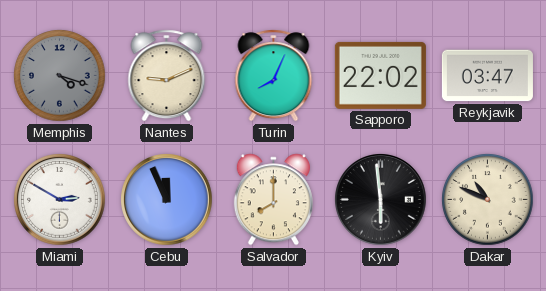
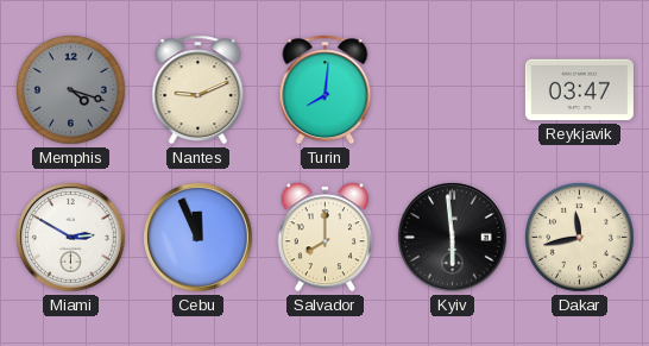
Turin: 8:04 -> 8:01 (326, 90)
Sapporo: 22:02 -> none (380, 75)
Dakar: 10:49 -> 11:43 (580, 238)
